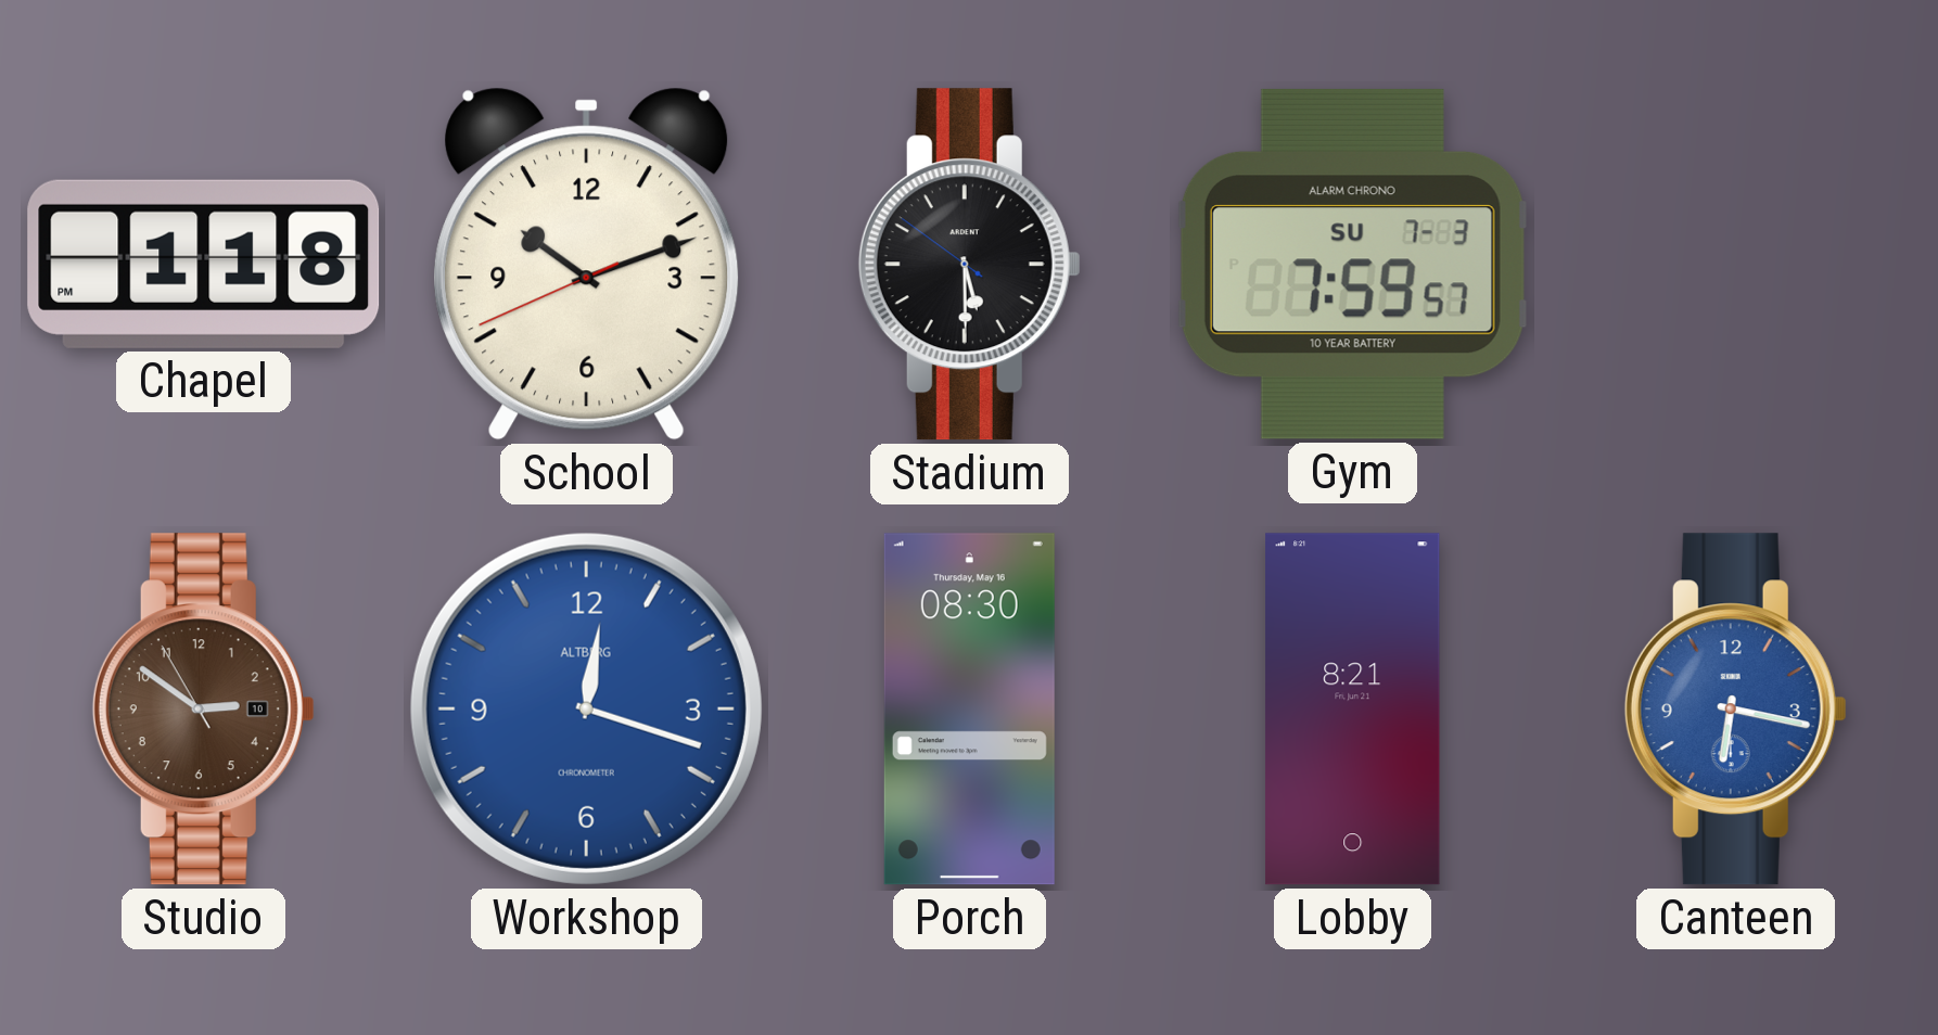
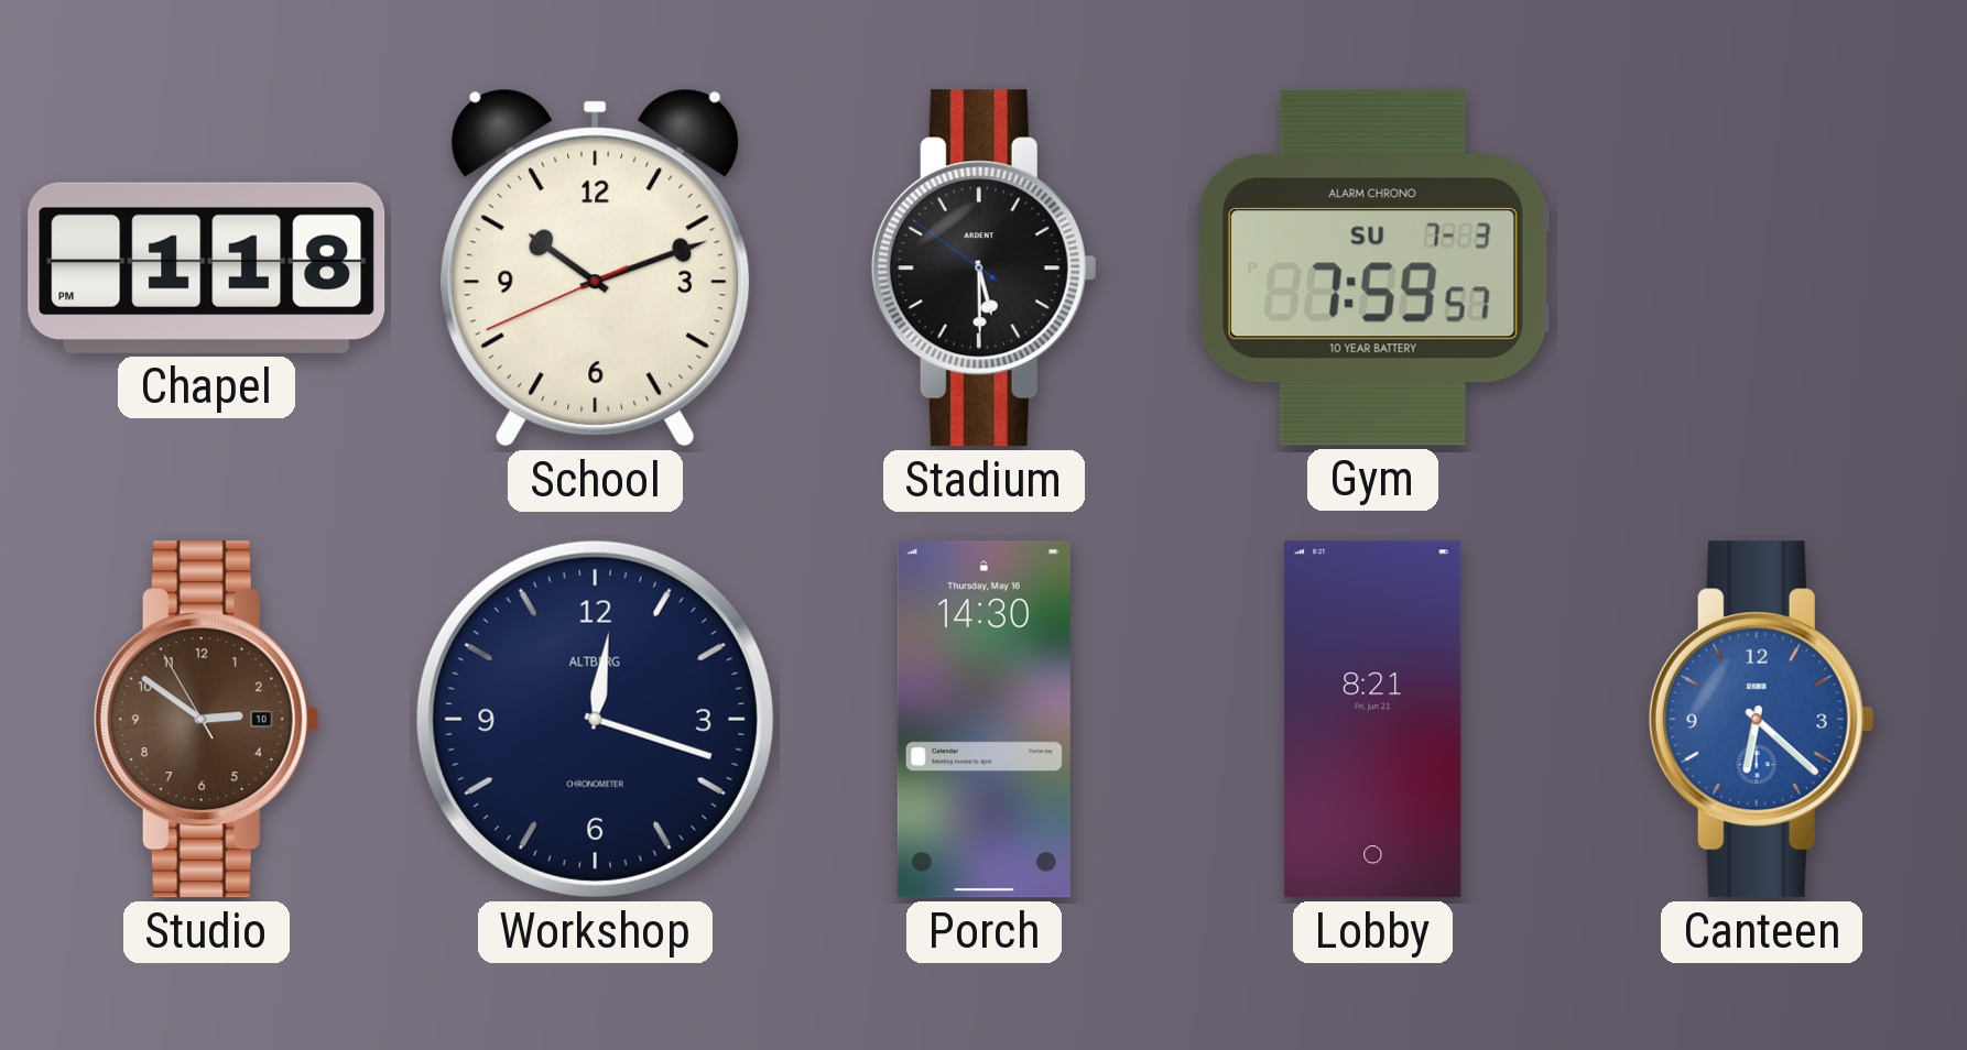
Workshop dial: blue -> navy (595, 719)
Porch: 08:30 -> 14:30 (984, 720)
Canteen: 6:17 -> 6:22 (1761, 720)
